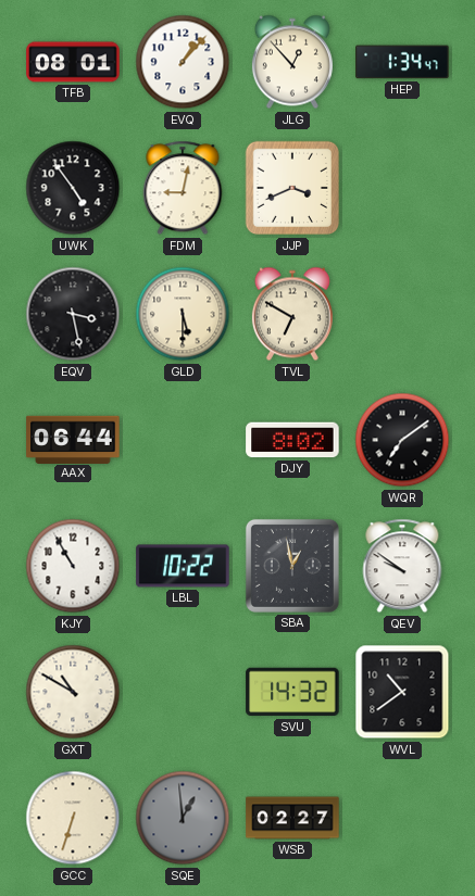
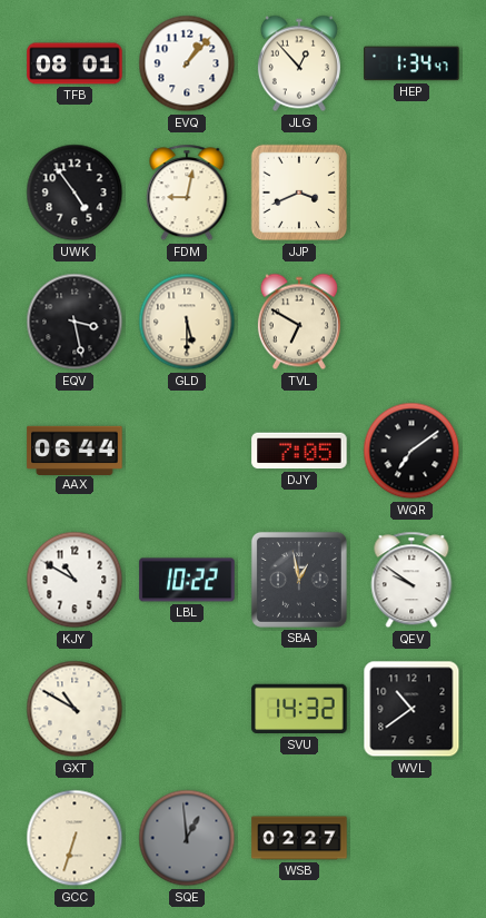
DJY: 8:02 -> 7:05 (299, 451)
KJY: 10:55 -> 10:50 (75, 580)
